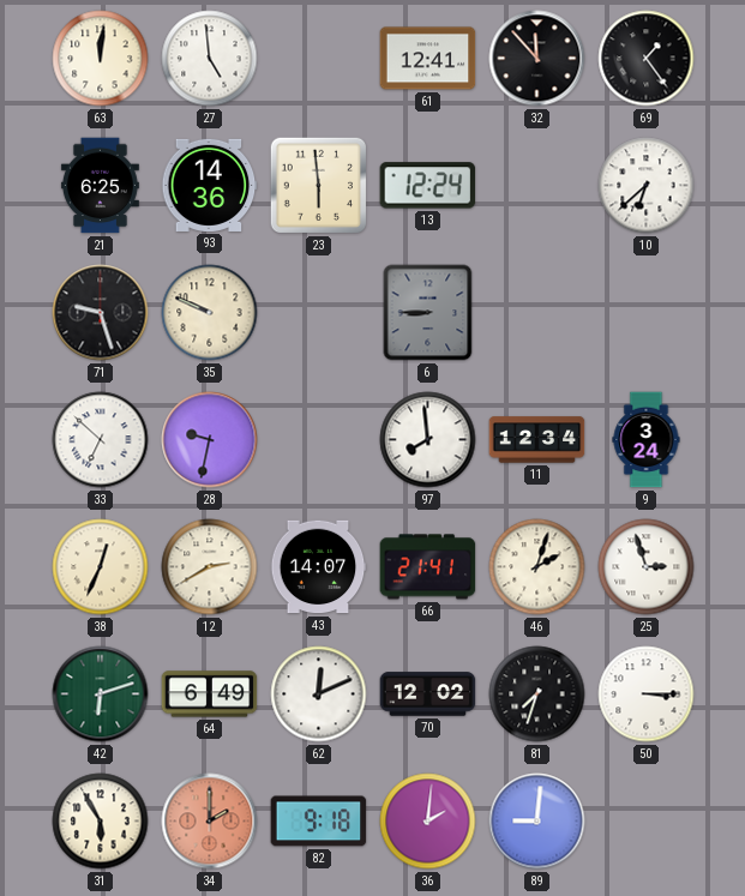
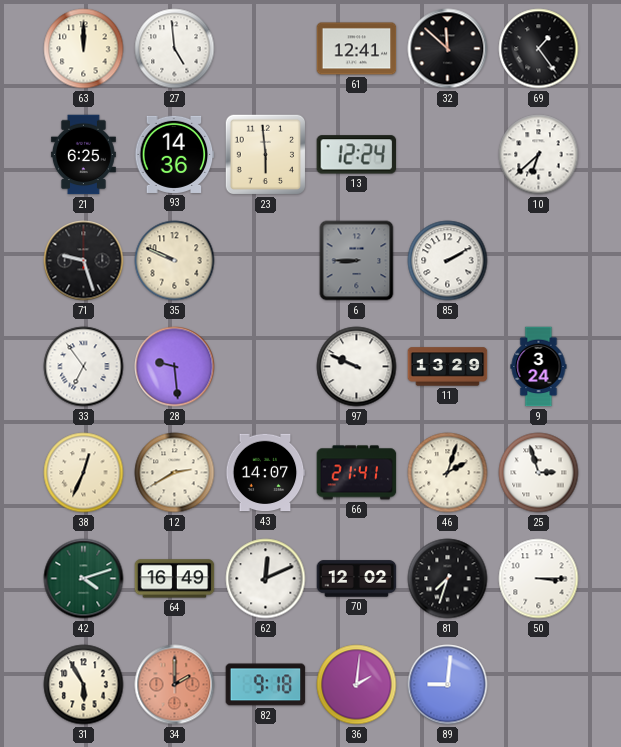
63: 12:01 -> 12:00 (84, 49)
32: 11:53 -> 11:52 (448, 49)
85: none -> 2:10 (448, 261)
33: 6:52 -> 6:54 (84, 367)
28: 9:32 -> 9:29 (175, 367)
97: 7:59 -> 9:49 (357, 367)
11: 12:34 -> 13:29 (448, 367)
42: 6:12 -> 4:12 (84, 579)
64: 6:49 -> 16:49 (175, 579)
